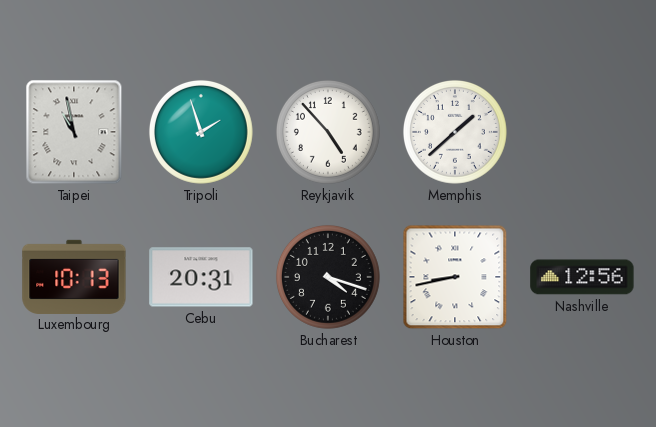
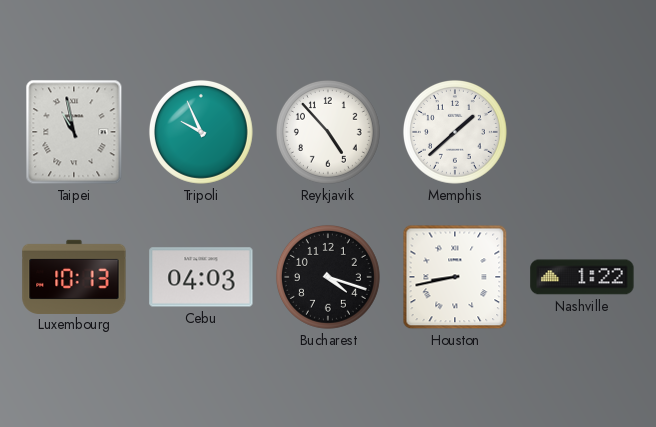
Tripoli: 1:57 -> 9:56 (201, 132)
Cebu: 20:31 -> 04:03 (201, 277)
Nashville: 12:56 -> 1:22 (582, 277)
